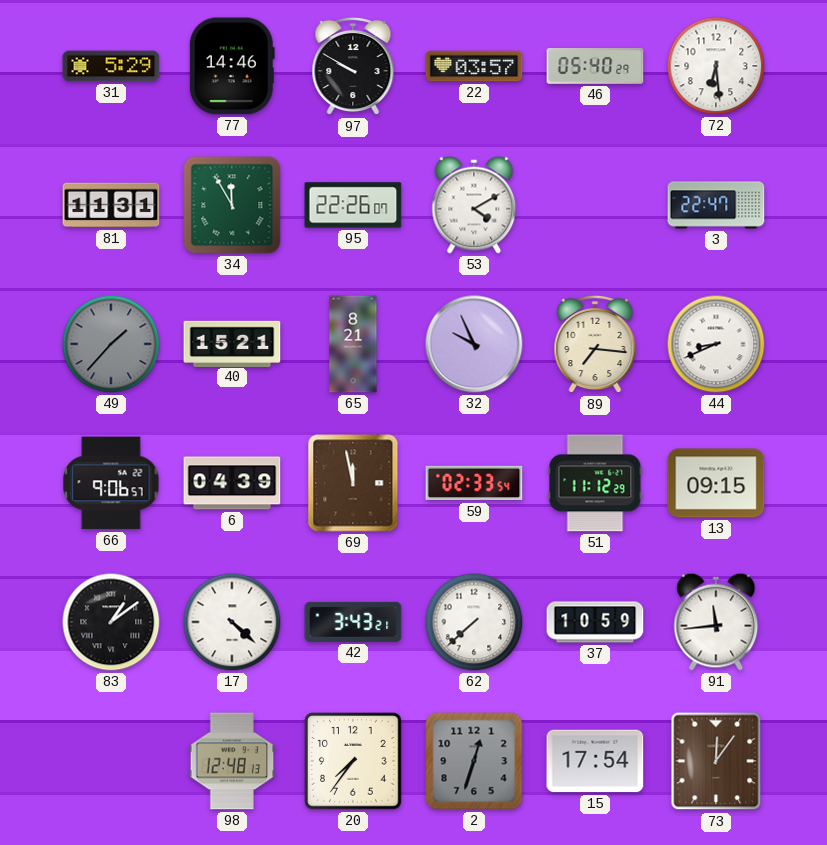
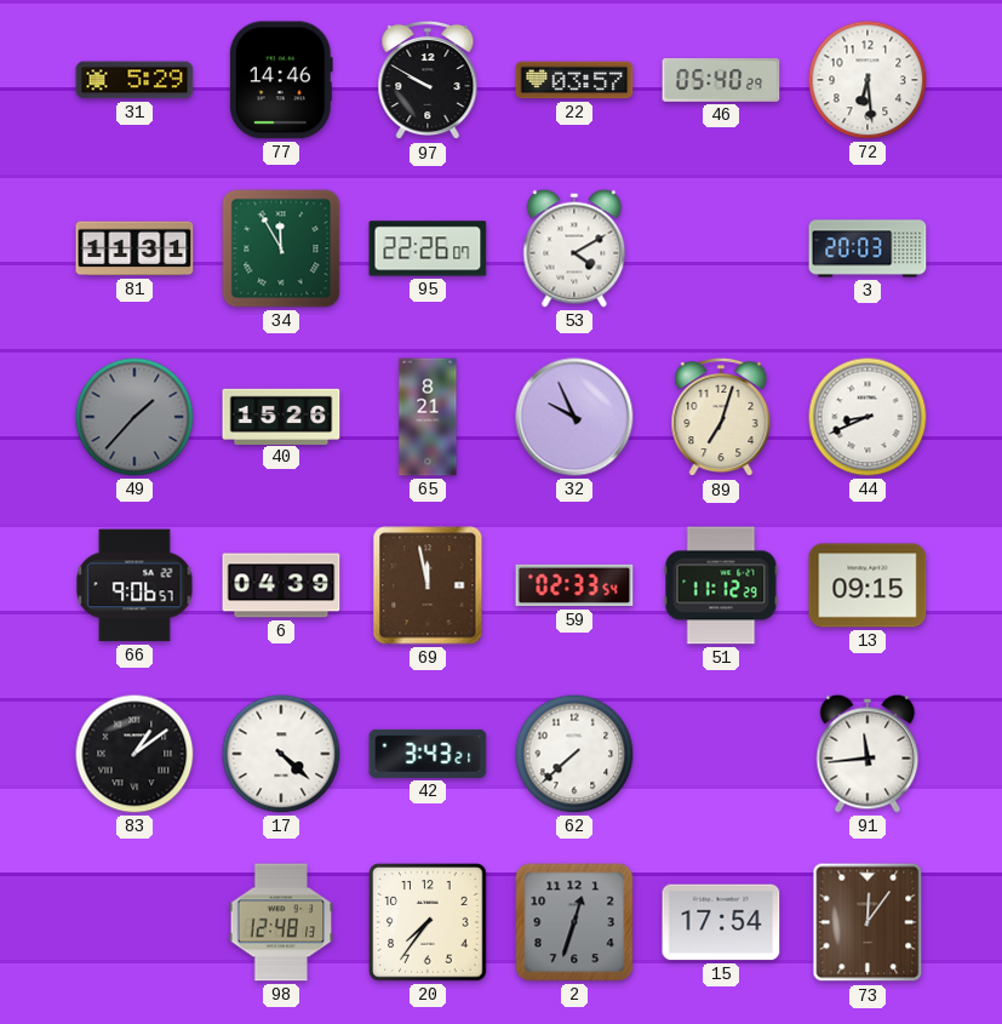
3: 22:47 -> 20:03 (868, 248)
40: 15:21 -> 15:26 (281, 416)
89: 7:16 -> 7:03 (721, 417)
37: 10:59 -> none (595, 622)
